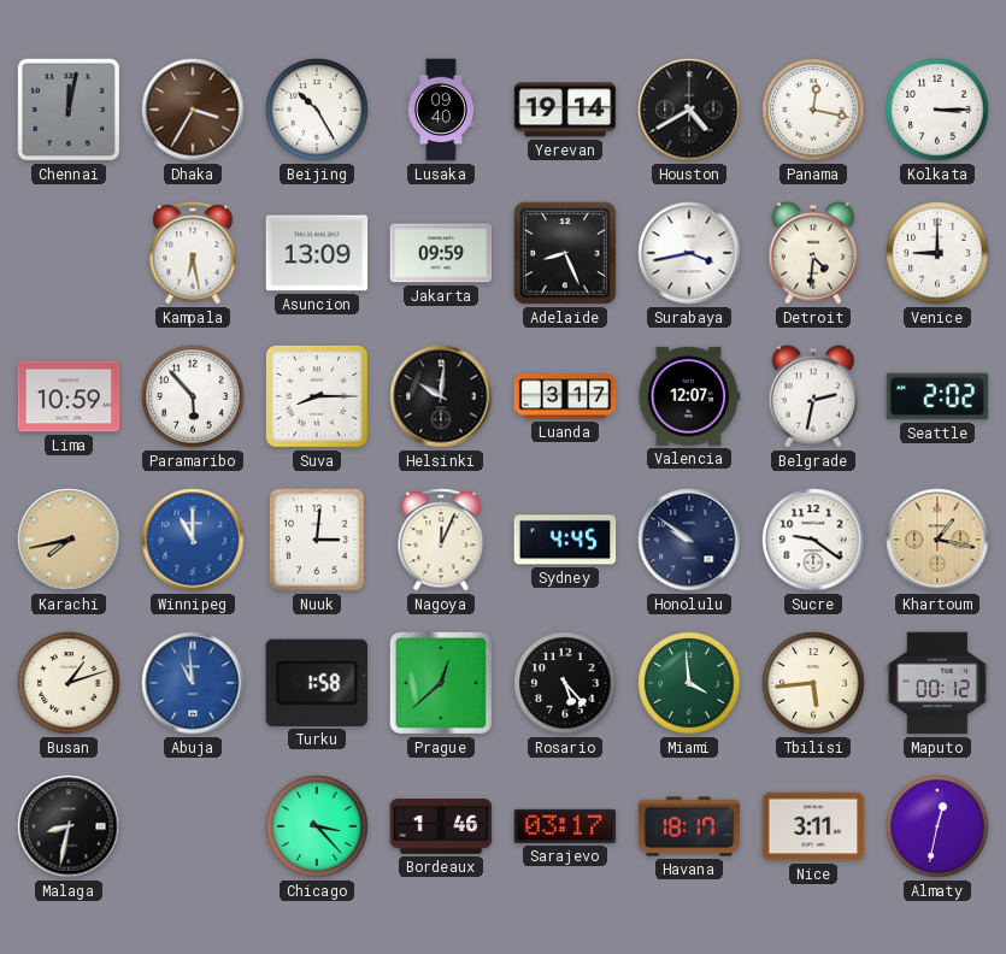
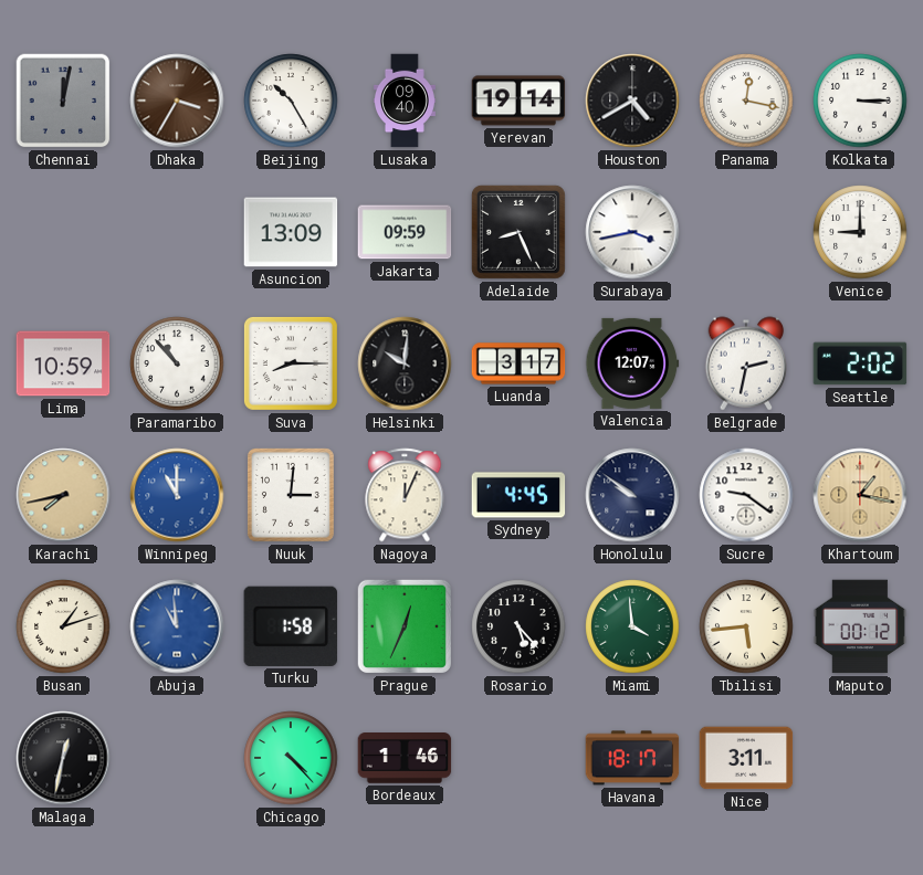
Kampala: 6:28 -> none (193, 253)
Detroit: 4:31 -> none (813, 253)
Paramaribo: 5:53 -> 10:53 (177, 363)
Prague: 12:38 -> 12:34 (405, 626)
Malaga: 8:32 -> 12:32 (63, 758)
Chicago: 3:23 -> 4:23 (291, 758)
Sarajevo: 03:17 -> none (565, 826)
Almaty: 12:32 -> none (937, 826)
